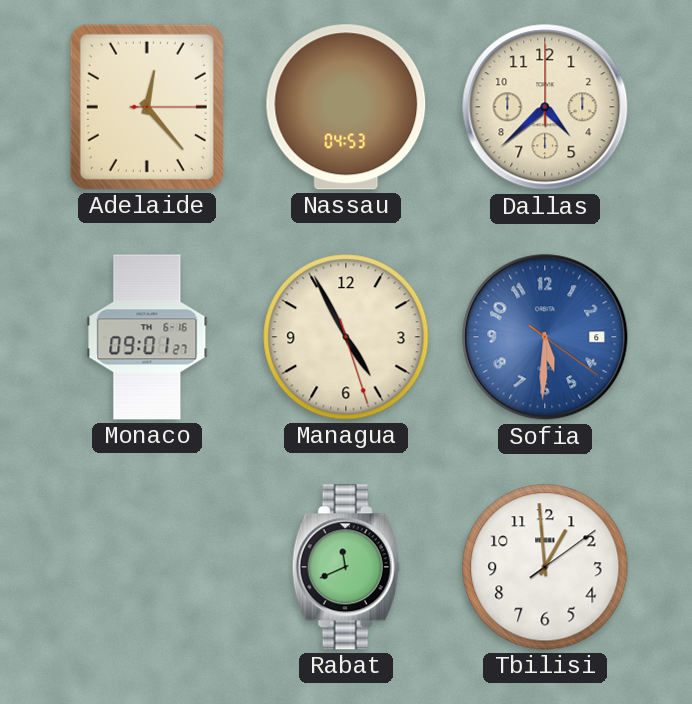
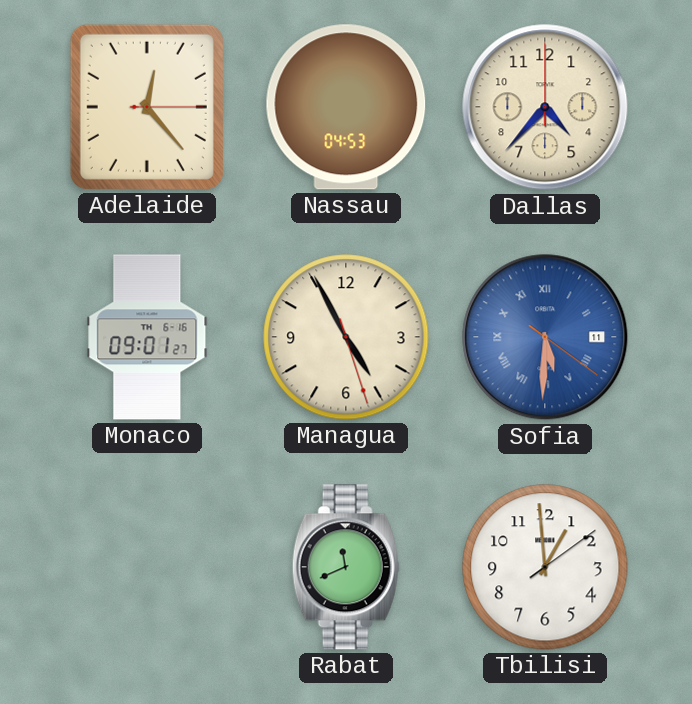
Dallas: 4:38 -> 4:37 (545, 107)
Sofia date: 6 -> 11 (545, 337)
Sofia numerals: Arabic -> Roman (545, 337)
